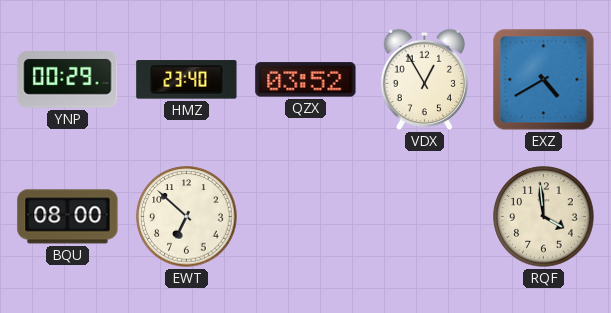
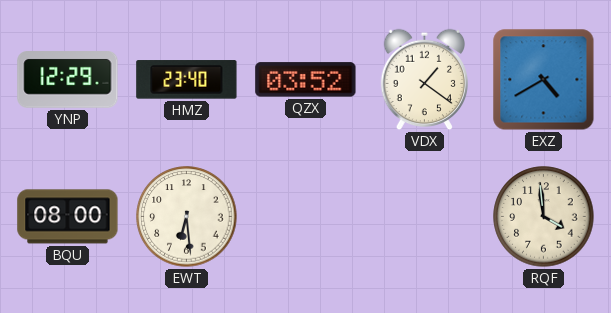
YNP: 00:29 -> 12:29 (68, 80)
VDX: 12:55 -> 1:21 (424, 80)
EWT: 6:52 -> 6:29 (187, 217)
